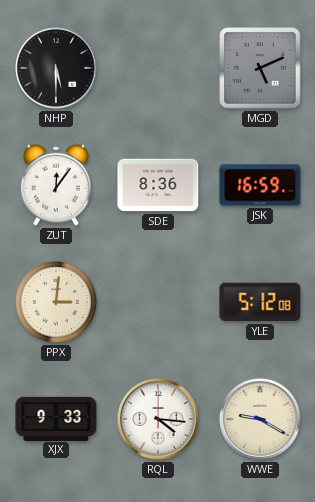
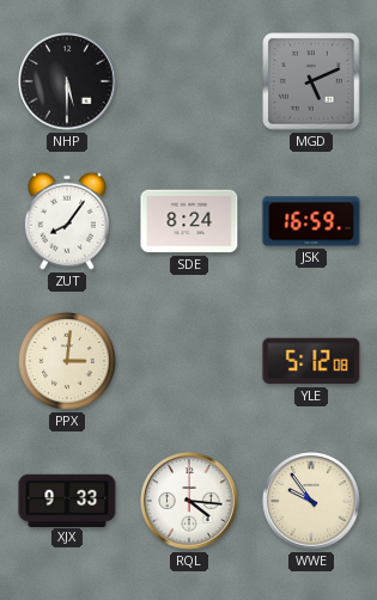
ZUT: 12:06 -> 8:06 (67, 221)
SDE: 8:36 -> 8:24 (189, 221)
WWE: 9:20 -> 9:54 (311, 501)
